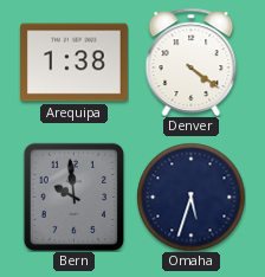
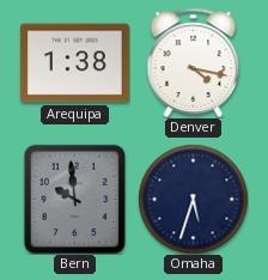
Denver: 4:21 -> 4:17 (194, 62)
